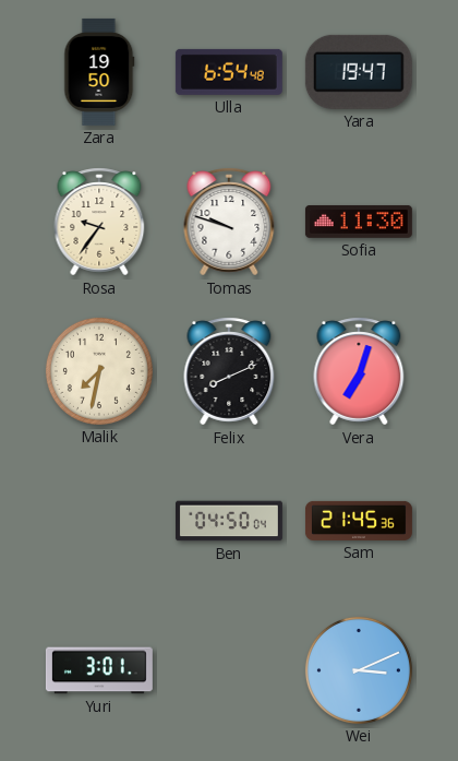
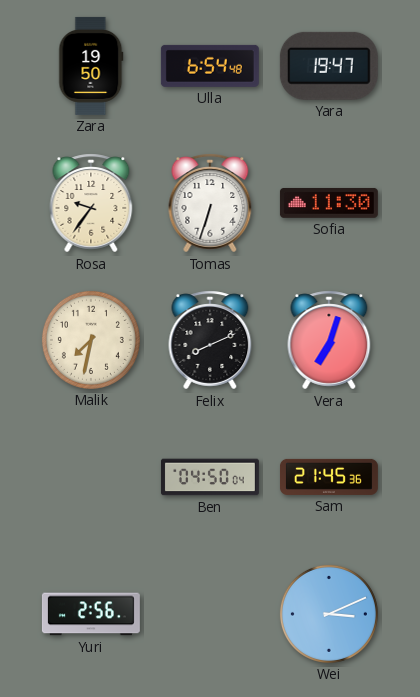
Tomas: 9:48 -> 6:33 (210, 203)
Yuri: 3:01 -> 2:56 (91, 614)
